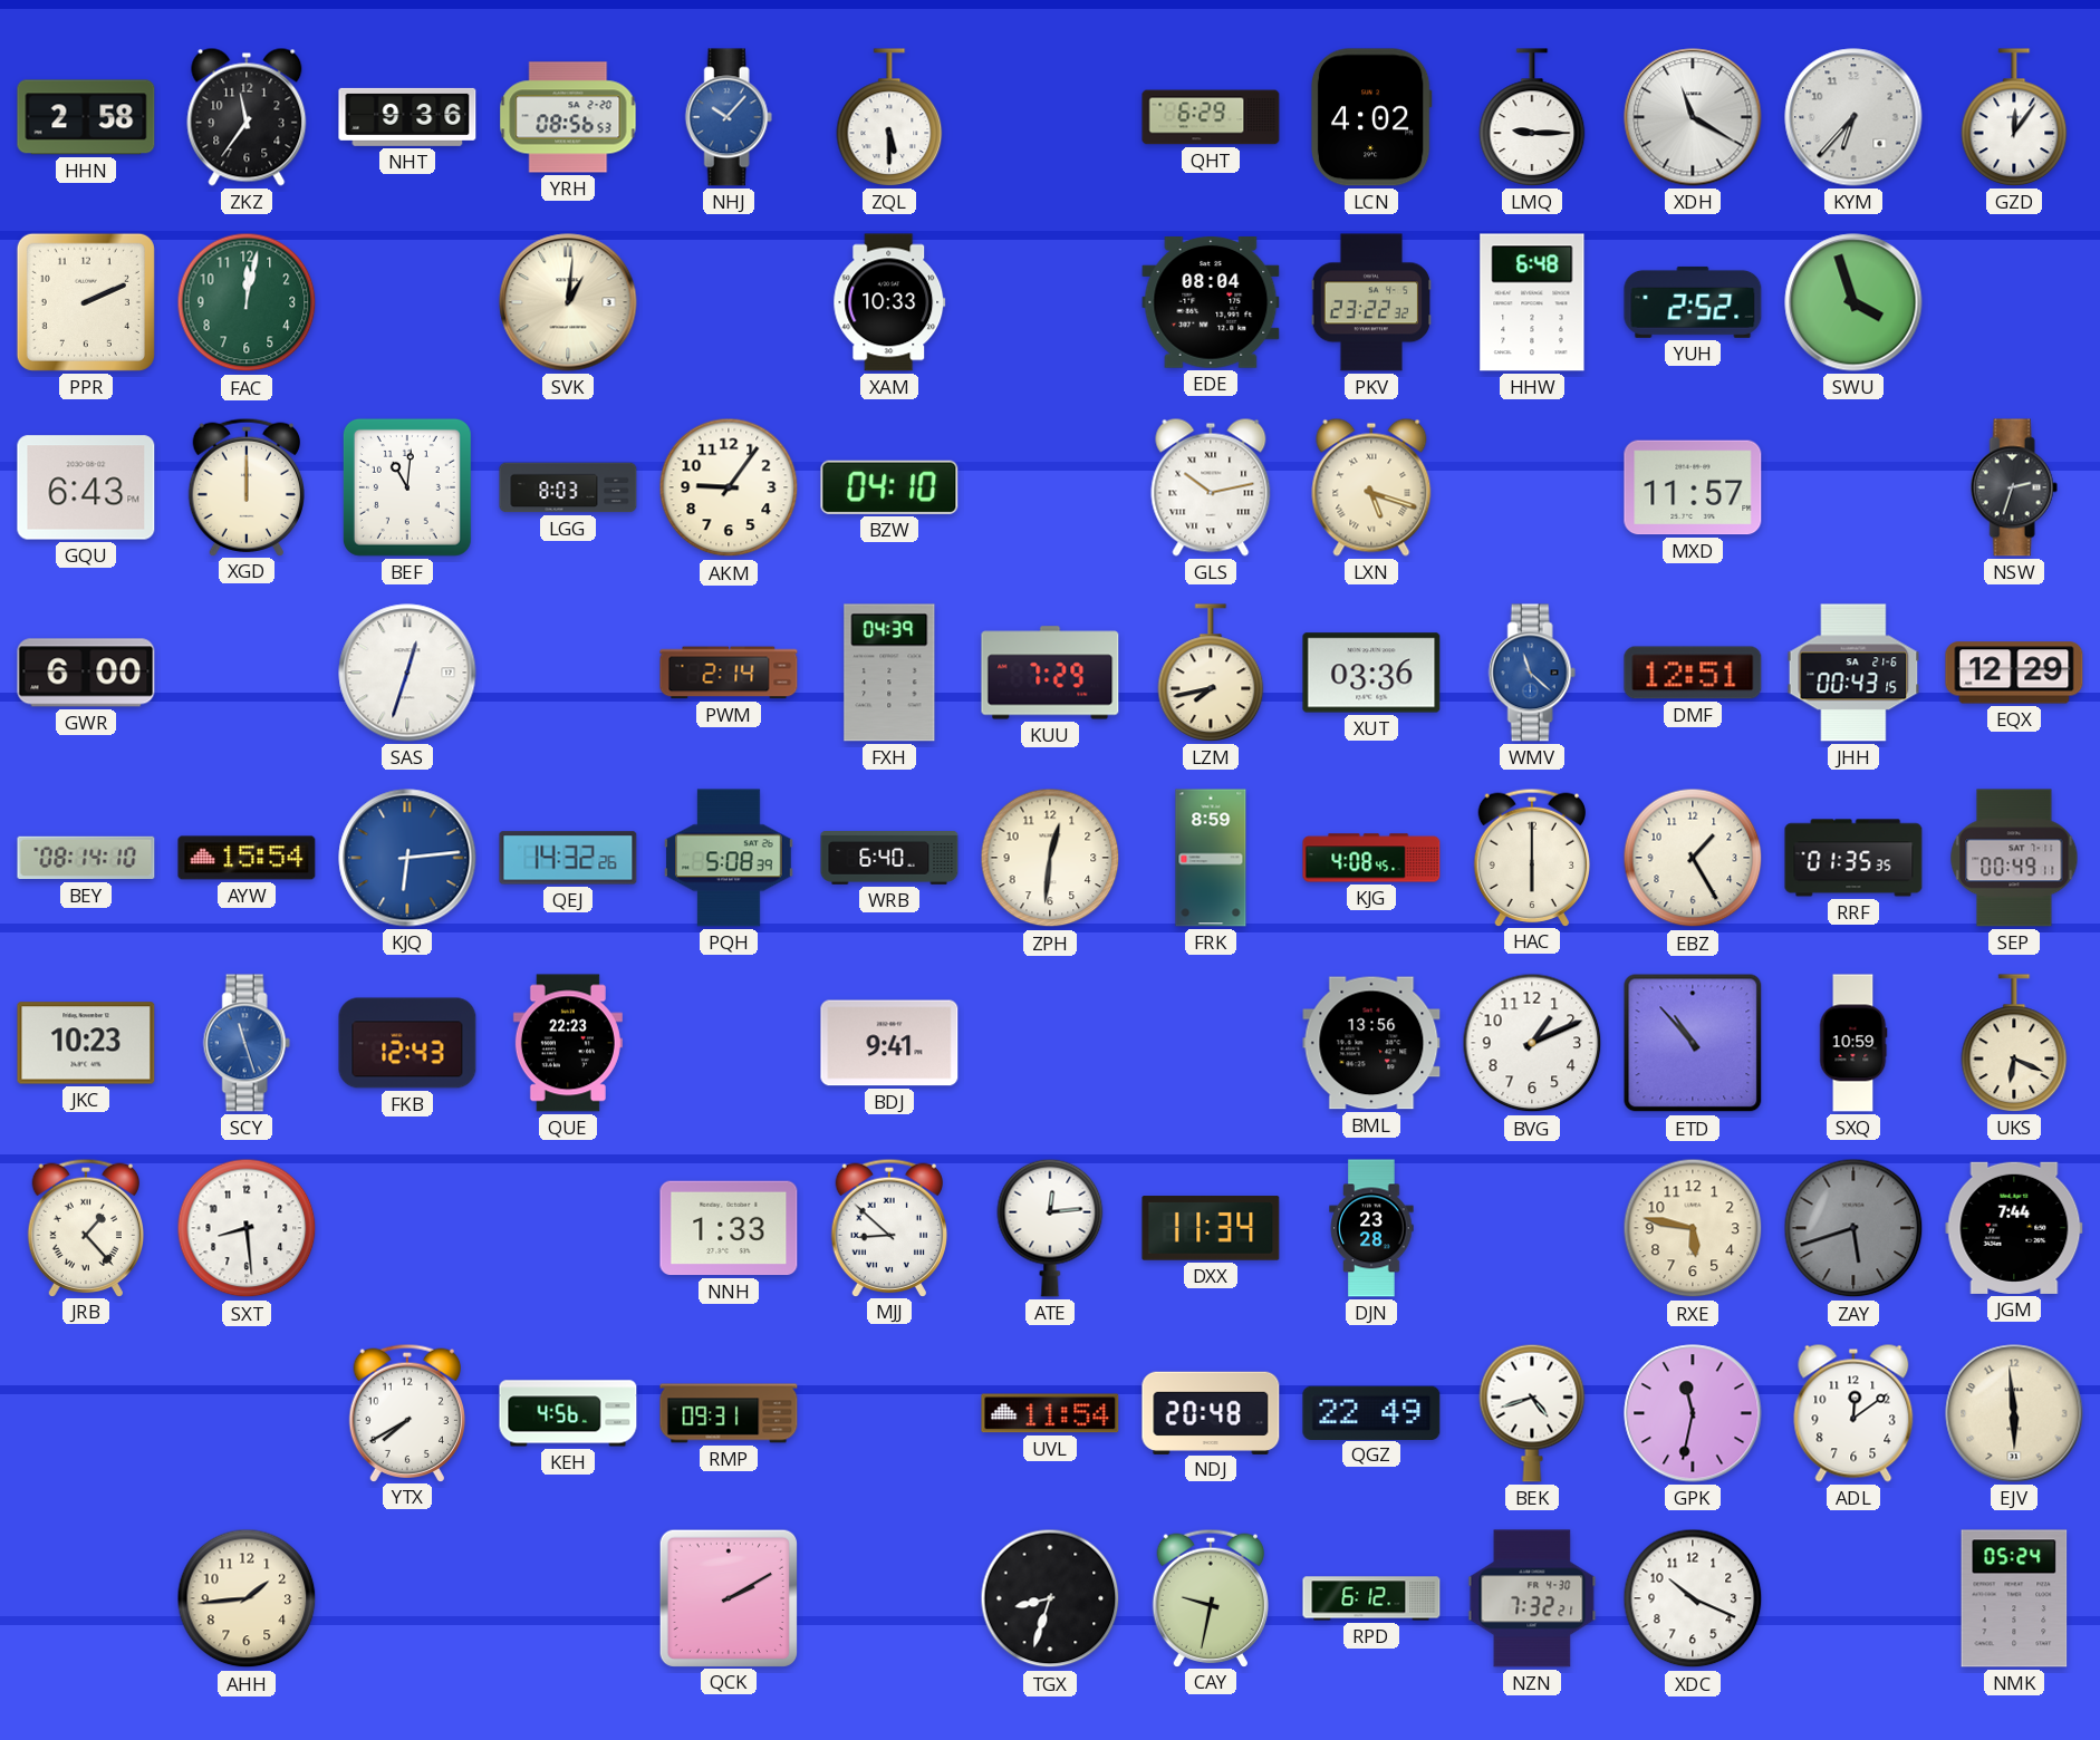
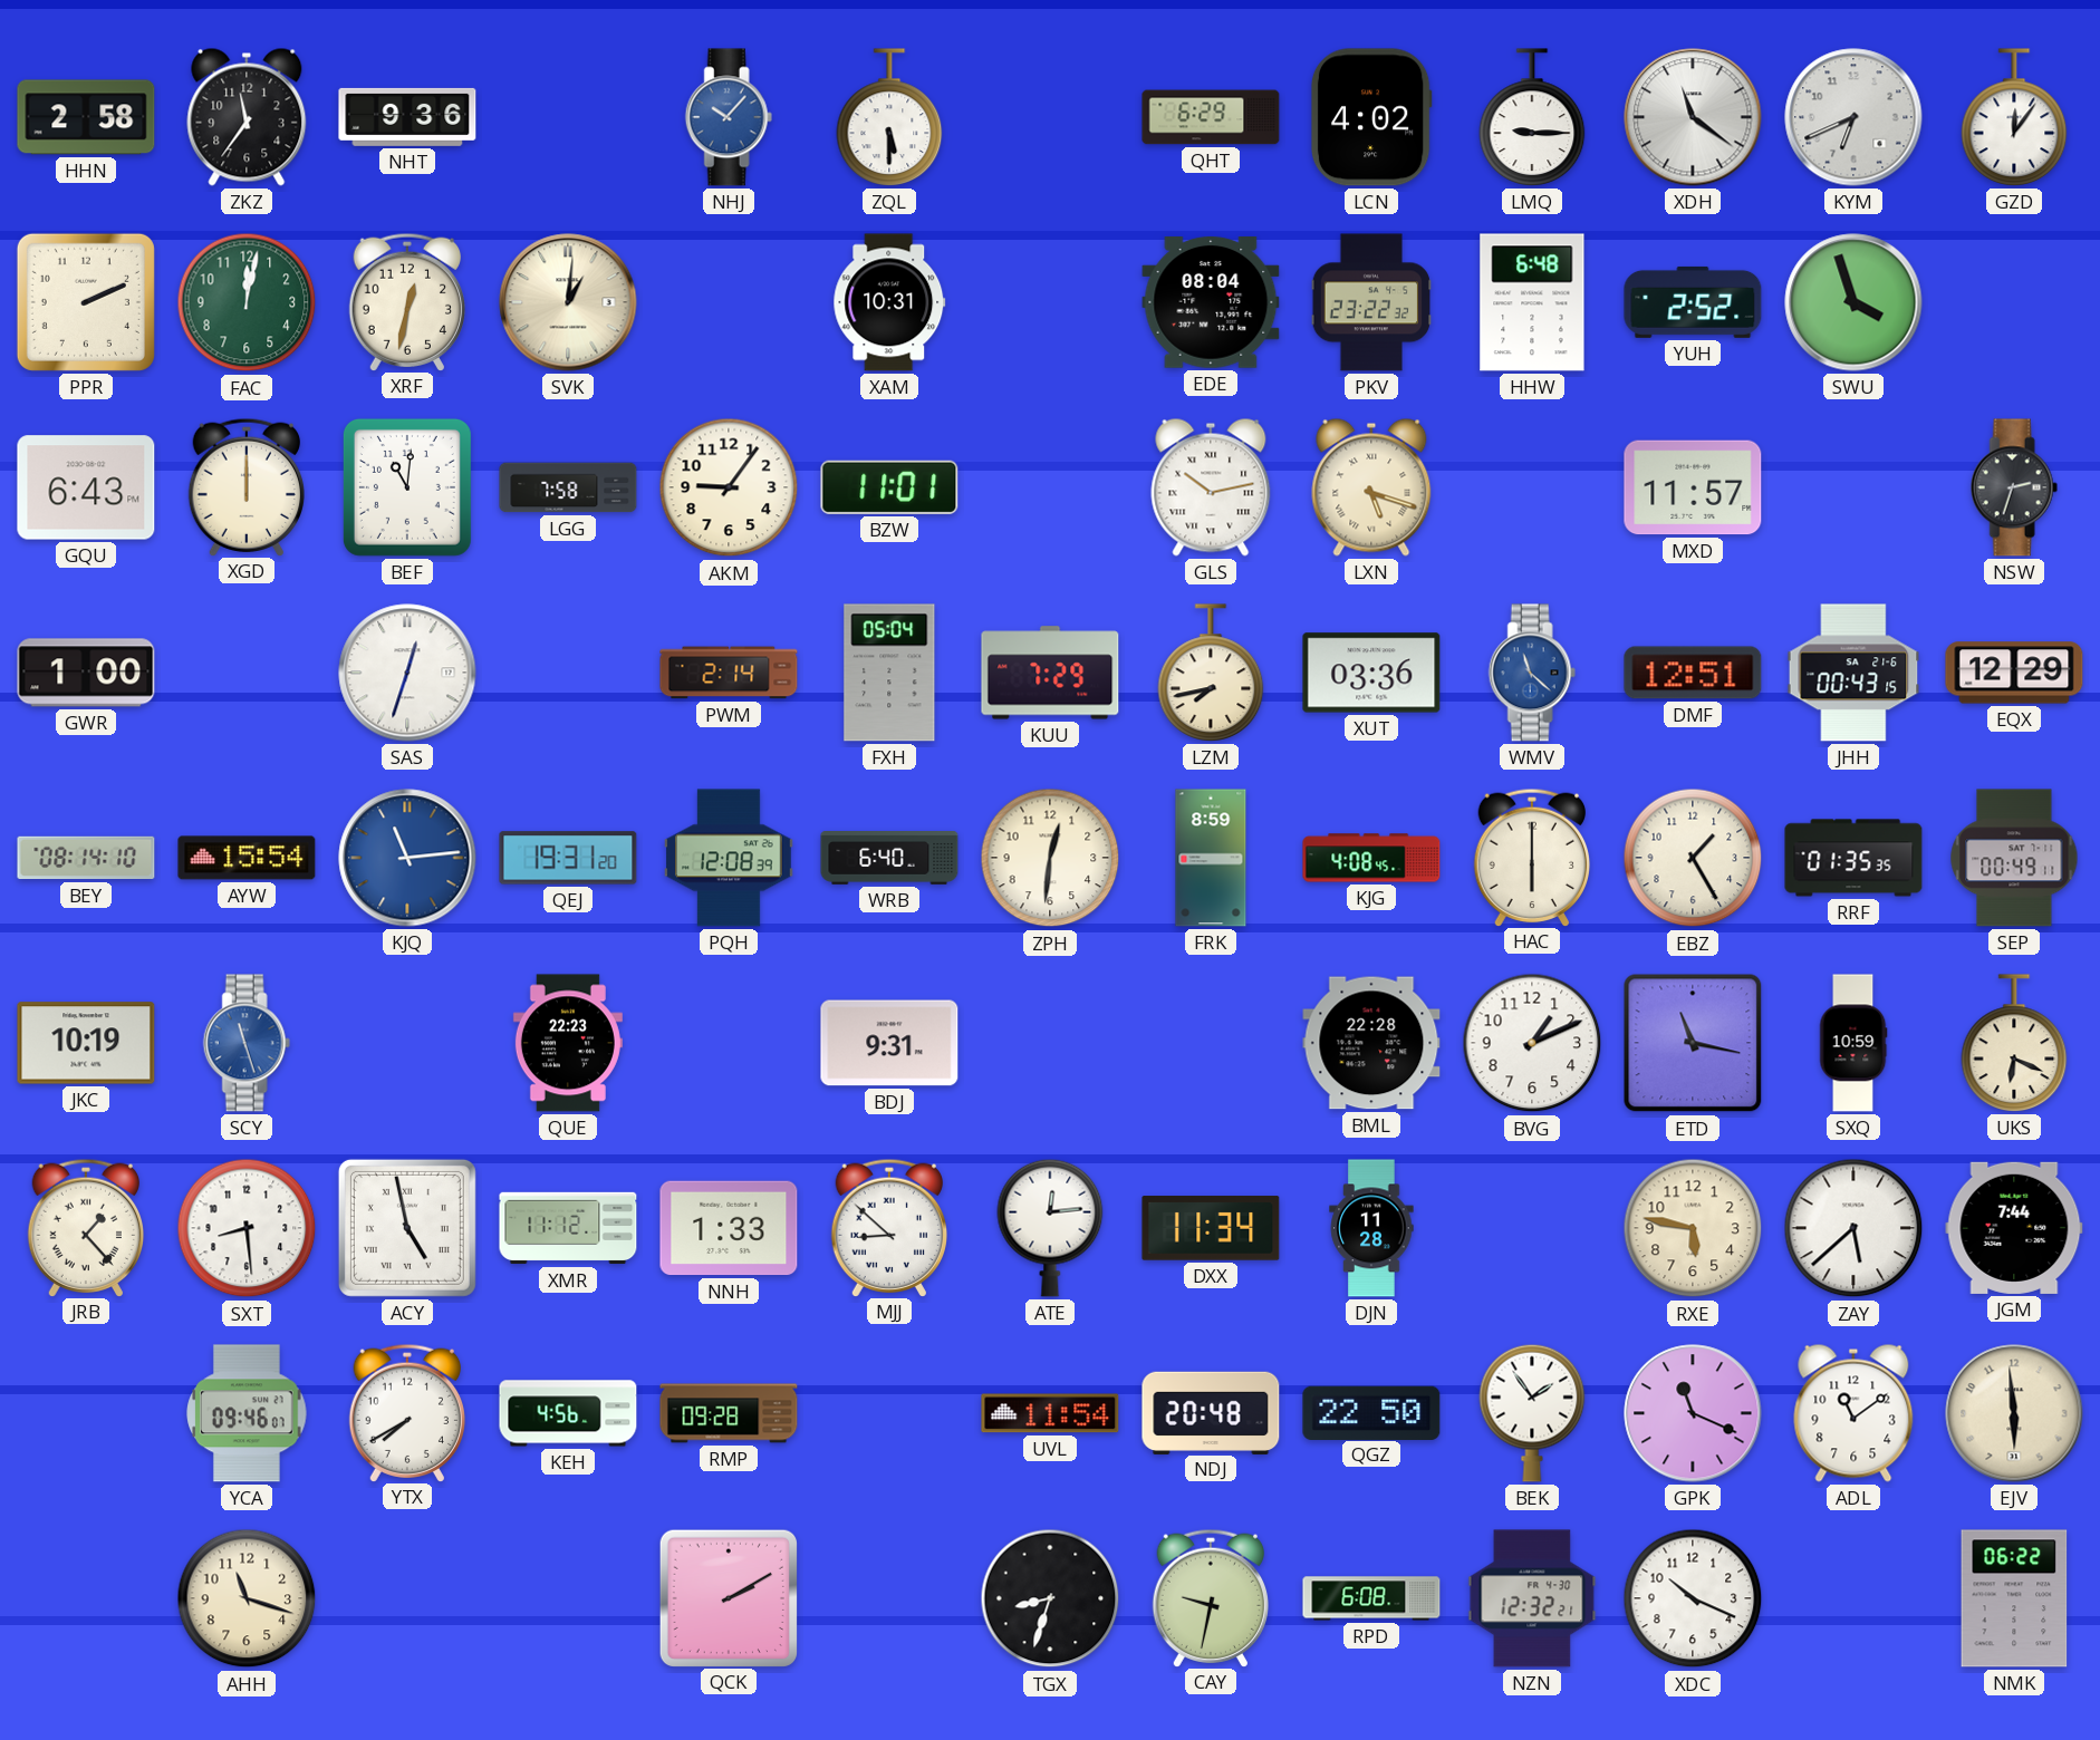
YRH: 08:56 -> none (568, 117)
XDH: 11:20 -> 11:21 (1693, 117)
KYM: 6:37 -> 6:41 (1853, 117)
XRF: none -> 12:32 (407, 301)
XAM: 10:33 -> 10:31 (889, 302)
LGG: 8:03 -> 7:58 (568, 487)
BZW: 04:10 -> 11:01 (889, 487)
GWR: 6:00 -> 1:00 (86, 673)
FXH: 04:39 -> 05:04 (889, 673)
KJQ: 6:14 -> 11:14 (407, 858)
QEJ: 14:32 -> 19:31 (568, 858)
PQH: 5:08 -> 12:08 (730, 858)
JKC: 10:23 -> 10:19 (86, 1043)
FKB: 12:43 -> none (407, 1043)
BDJ: 9:41 -> 9:31 (889, 1043)
BML: 13:56 -> 22:28 (1371, 1043)
ETD: 10:53 -> 11:17 (1693, 1043)
ACY: none -> 4:58 (407, 1228)
XMR: none -> 11:12 (568, 1228)
DJN: 23:28 -> 11:28 (1371, 1228)
ZAY: 5:42 -> 5:38 (1853, 1228)
ZAY dial: grey -> white (1853, 1228)
YCA: none -> 09:46 (247, 1413)
RMP: 09:31 -> 09:28 (729, 1413)
QGZ: 22:49 -> 22:50 (1371, 1412)
BEK: 4:42 -> 1:54 (1532, 1413)
GPK: 11:32 -> 11:19 (1693, 1413)
ADL: 12:09 -> 11:09 (1853, 1413)
AHH: 1:44 -> 11:18 (247, 1598)
RPD: 6:12 -> 6:08 (1371, 1598)
NZN: 7:32 -> 12:32 (1532, 1598)
NMK: 05:24 -> 06:22 (2014, 1598)
